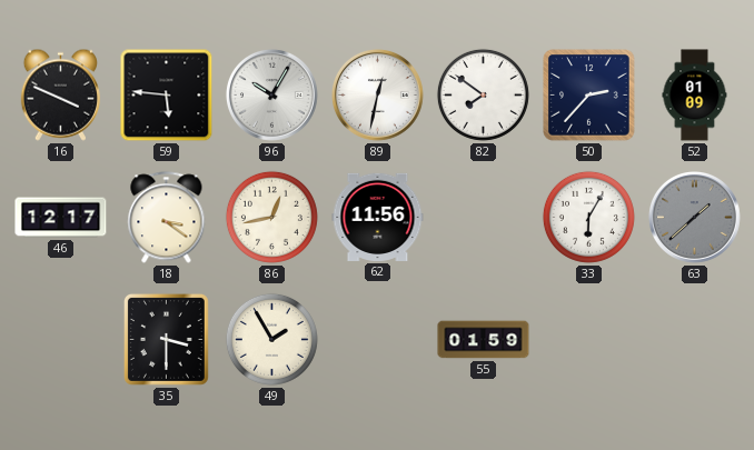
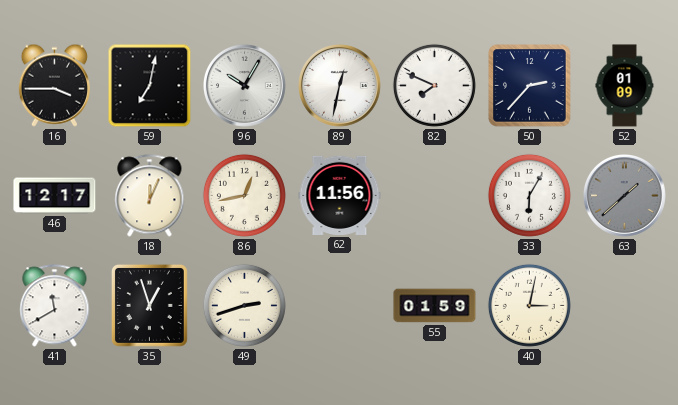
16: 3:49 -> 3:45 (54, 85)
59: 5:46 -> 7:02 (150, 86)
82: 7:51 -> 7:49 (434, 85)
18: 3:21 -> 12:04 (150, 196)
41: none -> 11:40 (55, 306)
35: 3:30 -> 12:57 (149, 305)
49: 1:55 -> 2:42 (244, 305)
40: none -> 3:02 (529, 305)
